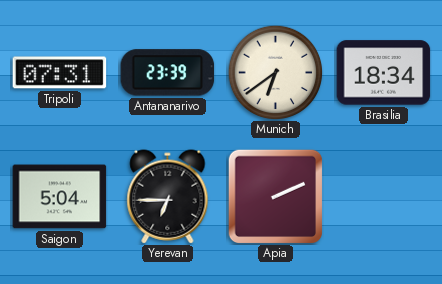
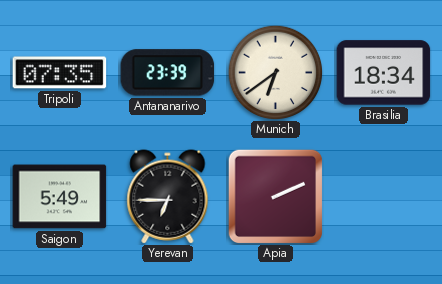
Tripoli: 07:31 -> 07:35 (60, 73)
Saigon: 5:04 -> 5:49 (60, 197)
